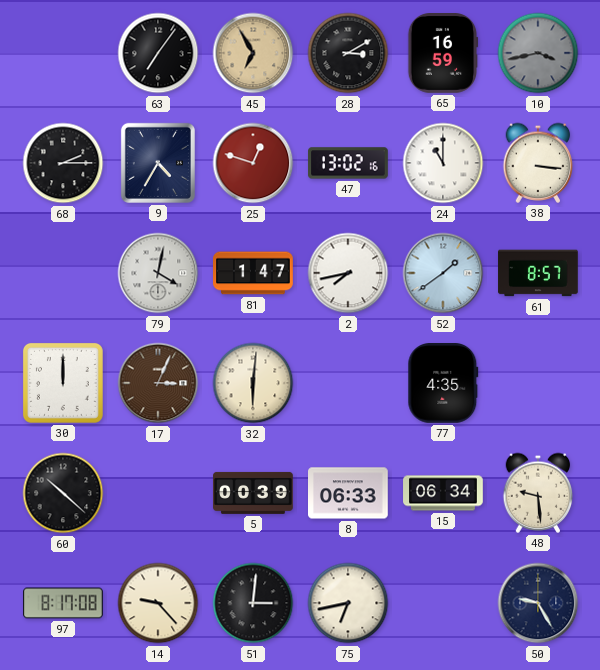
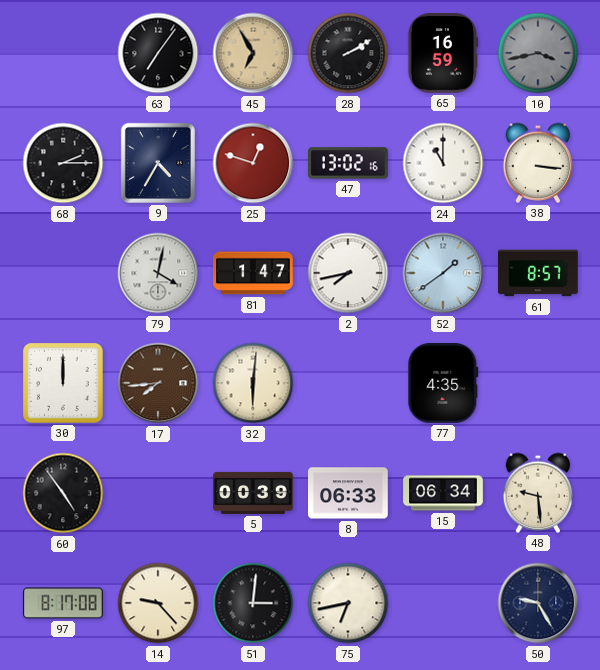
28: 3:10 -> 2:10 (348, 53)
17: 3:04 -> 7:44 (158, 383)
60: 10:22 -> 4:54 (63, 493)
